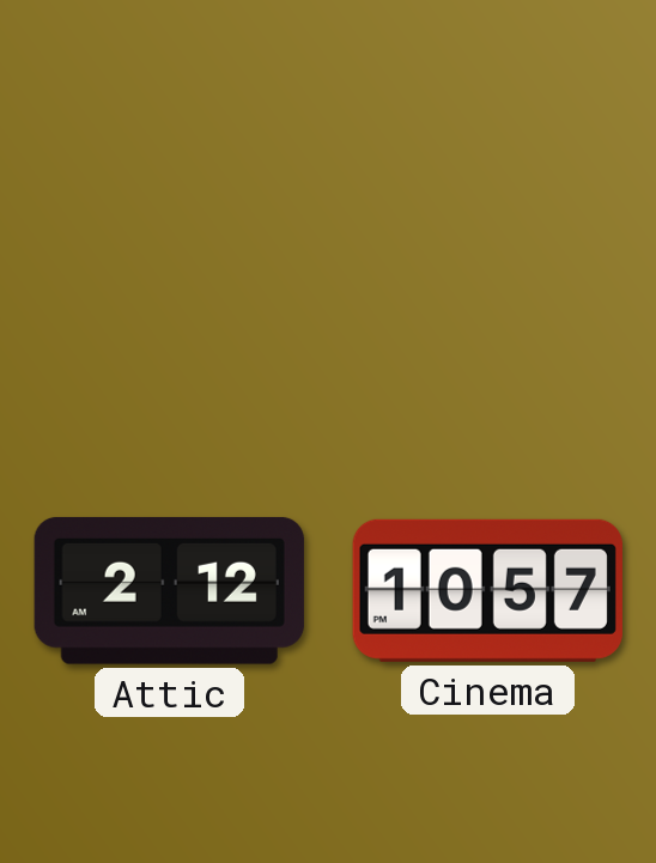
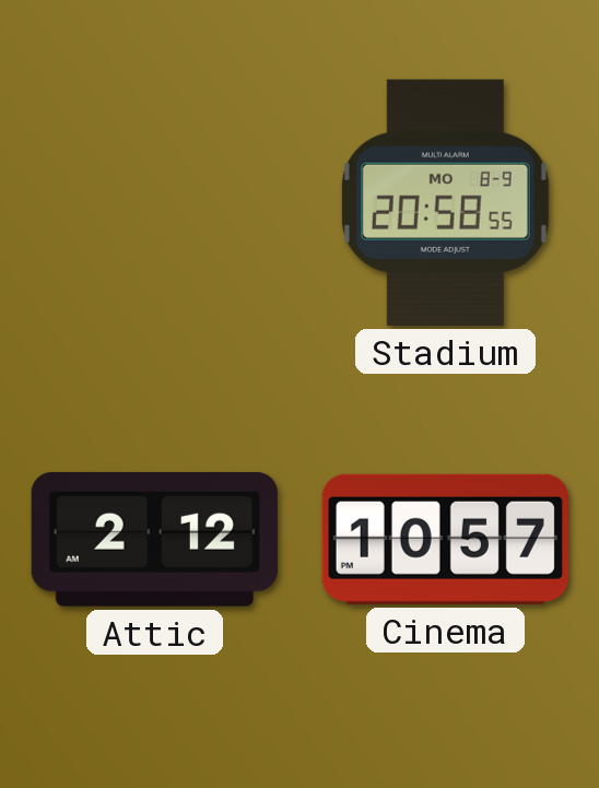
Stadium: none -> 20:58 (445, 202)
